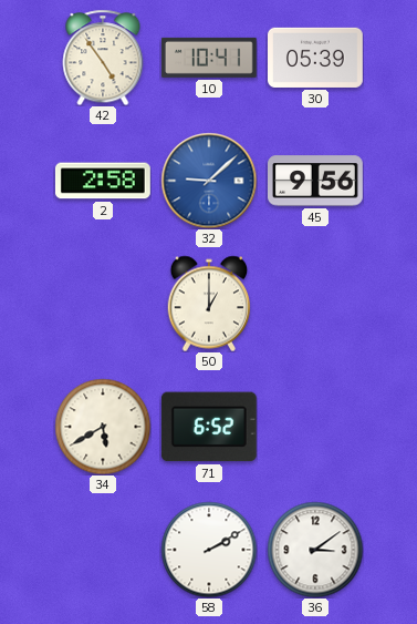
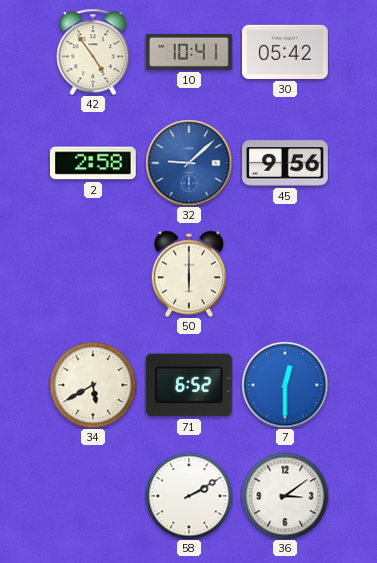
30: 05:39 -> 05:42 (286, 52)
50: 1:00 -> 6:00 (189, 274)
7: none -> 12:30 (285, 385)
